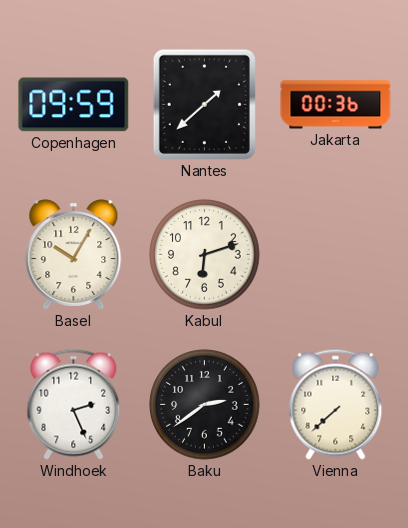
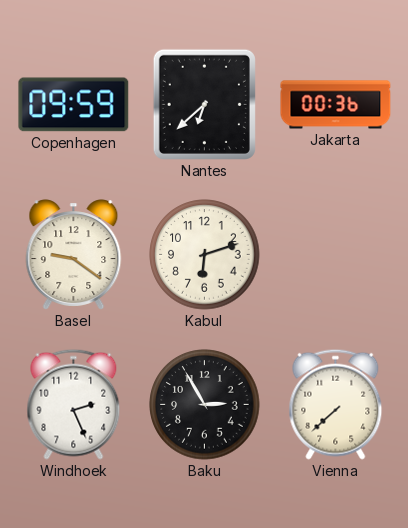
Nantes: 1:38 -> 6:38 (204, 104)
Basel: 10:05 -> 9:21 (74, 255)
Baku: 2:39 -> 2:55 (205, 405)
